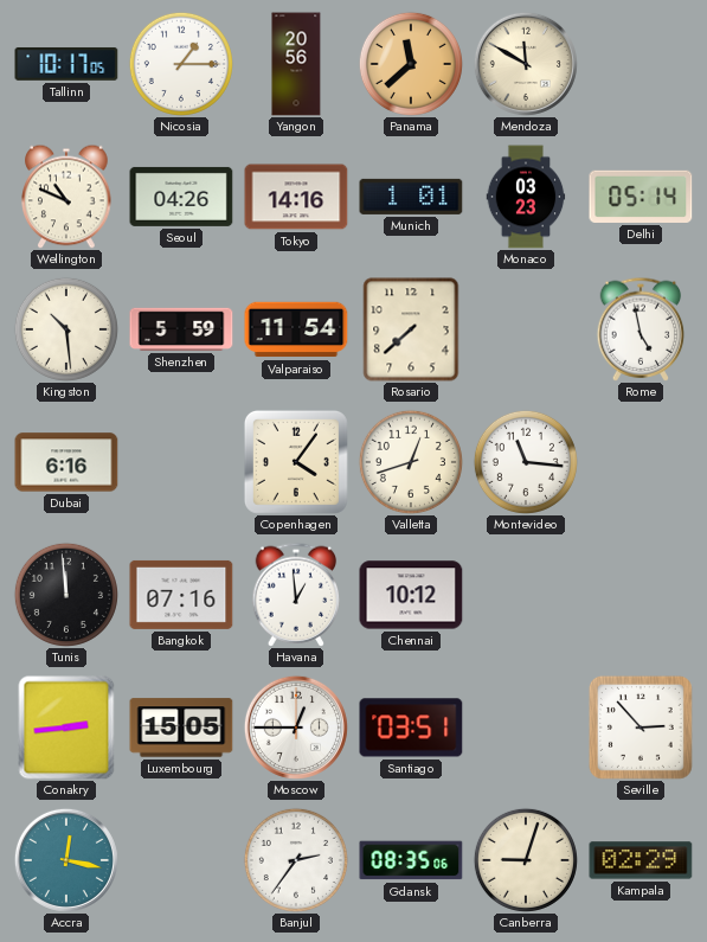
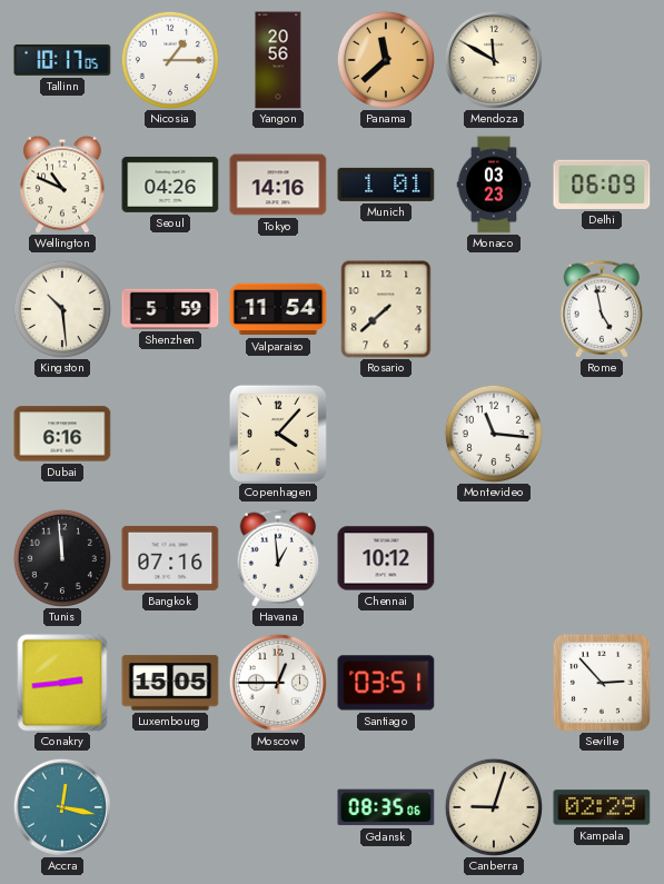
Delhi: 05:14 -> 06:09 (602, 185)
Copenhagen: 4:06 -> 4:07 (278, 434)
Valletta: 12:42 -> none (411, 462)
Banjul: 2:36 -> none (296, 860)
